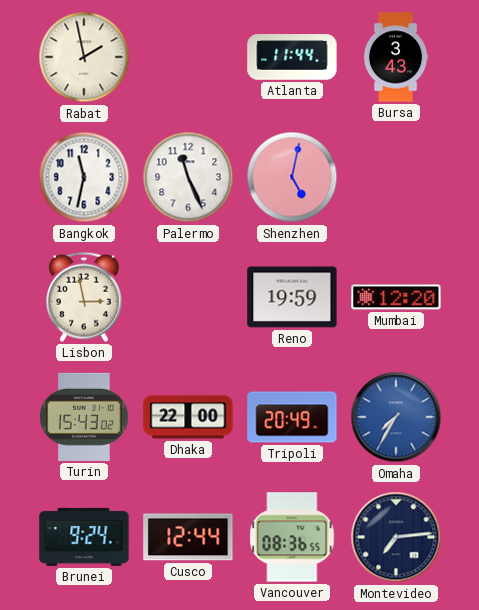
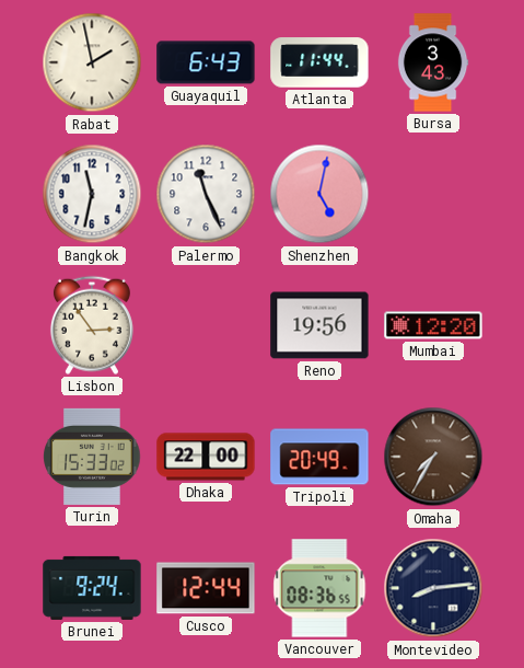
Guayaquil: none -> 6:43 (206, 62)
Lisbon: 2:58 -> 2:54 (92, 325)
Reno: 19:59 -> 19:56 (319, 325)
Turin: 15:43 -> 15:33 (92, 457)
Omaha dial: blue -> brown (433, 457)
Montevideo: 7:14 -> 8:14 (433, 588)
